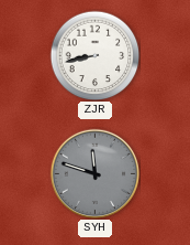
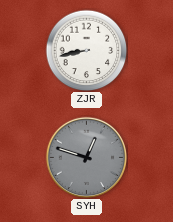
SYH: 11:48 -> 12:48 (86, 157)
